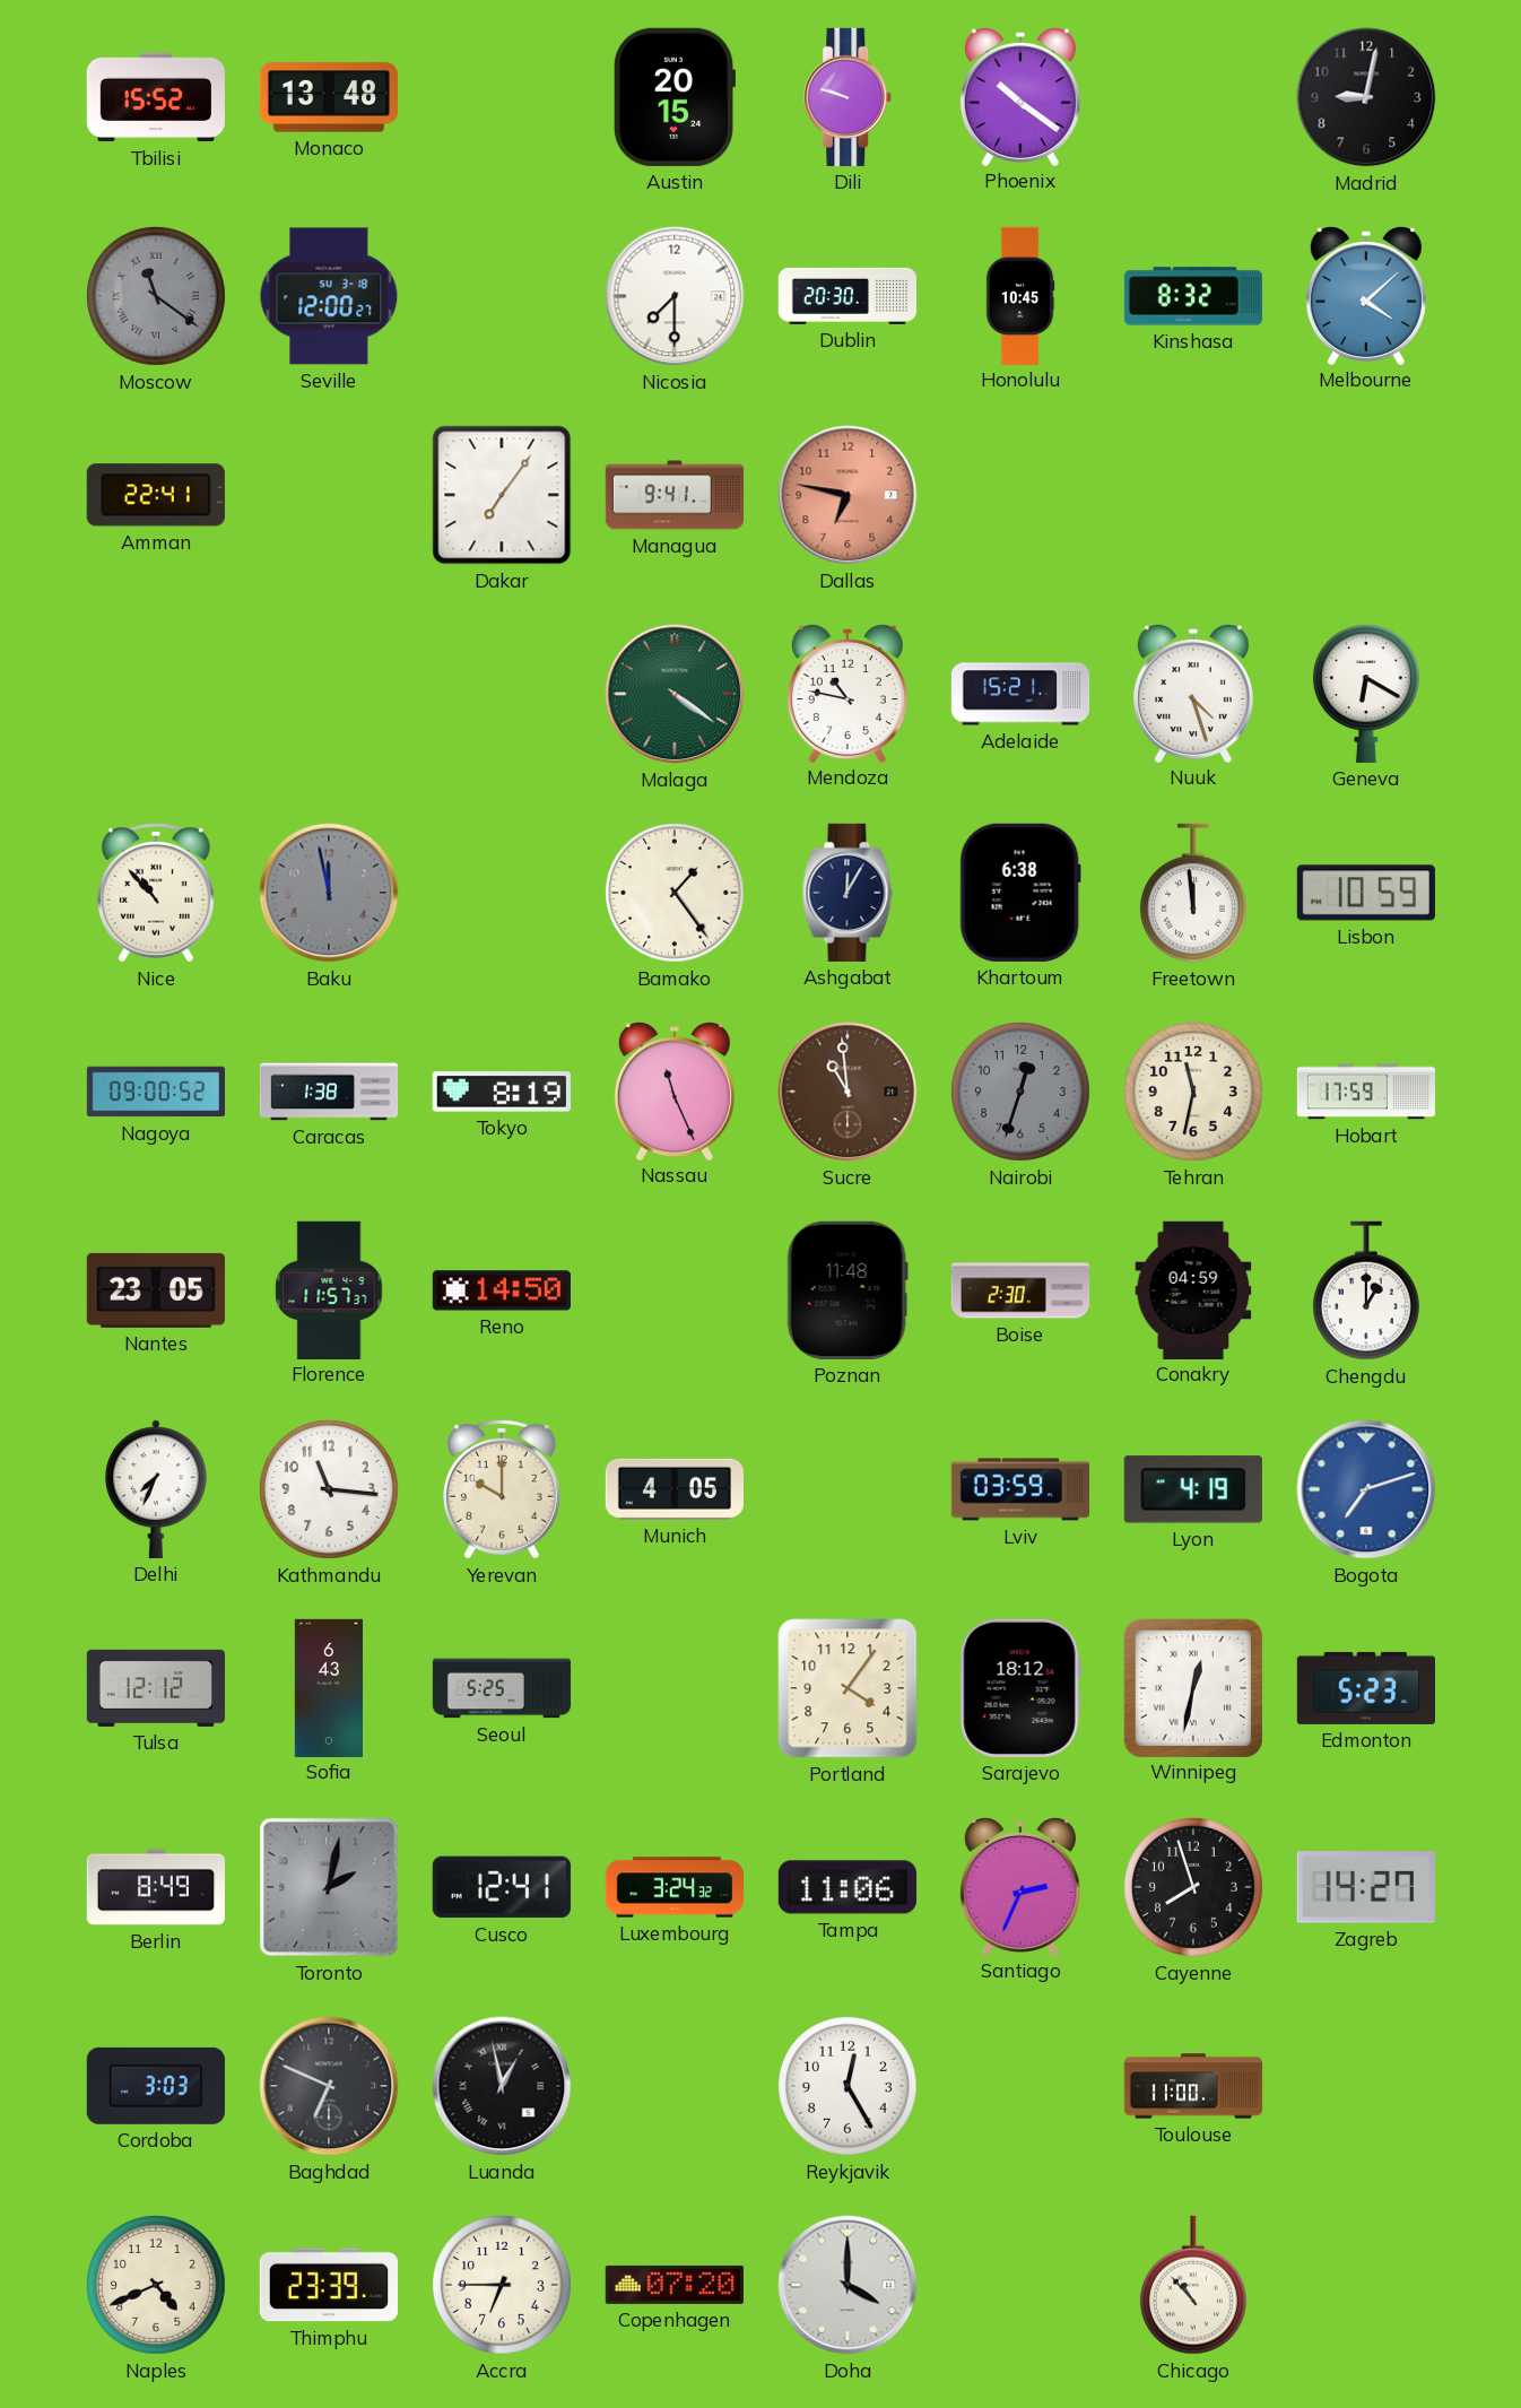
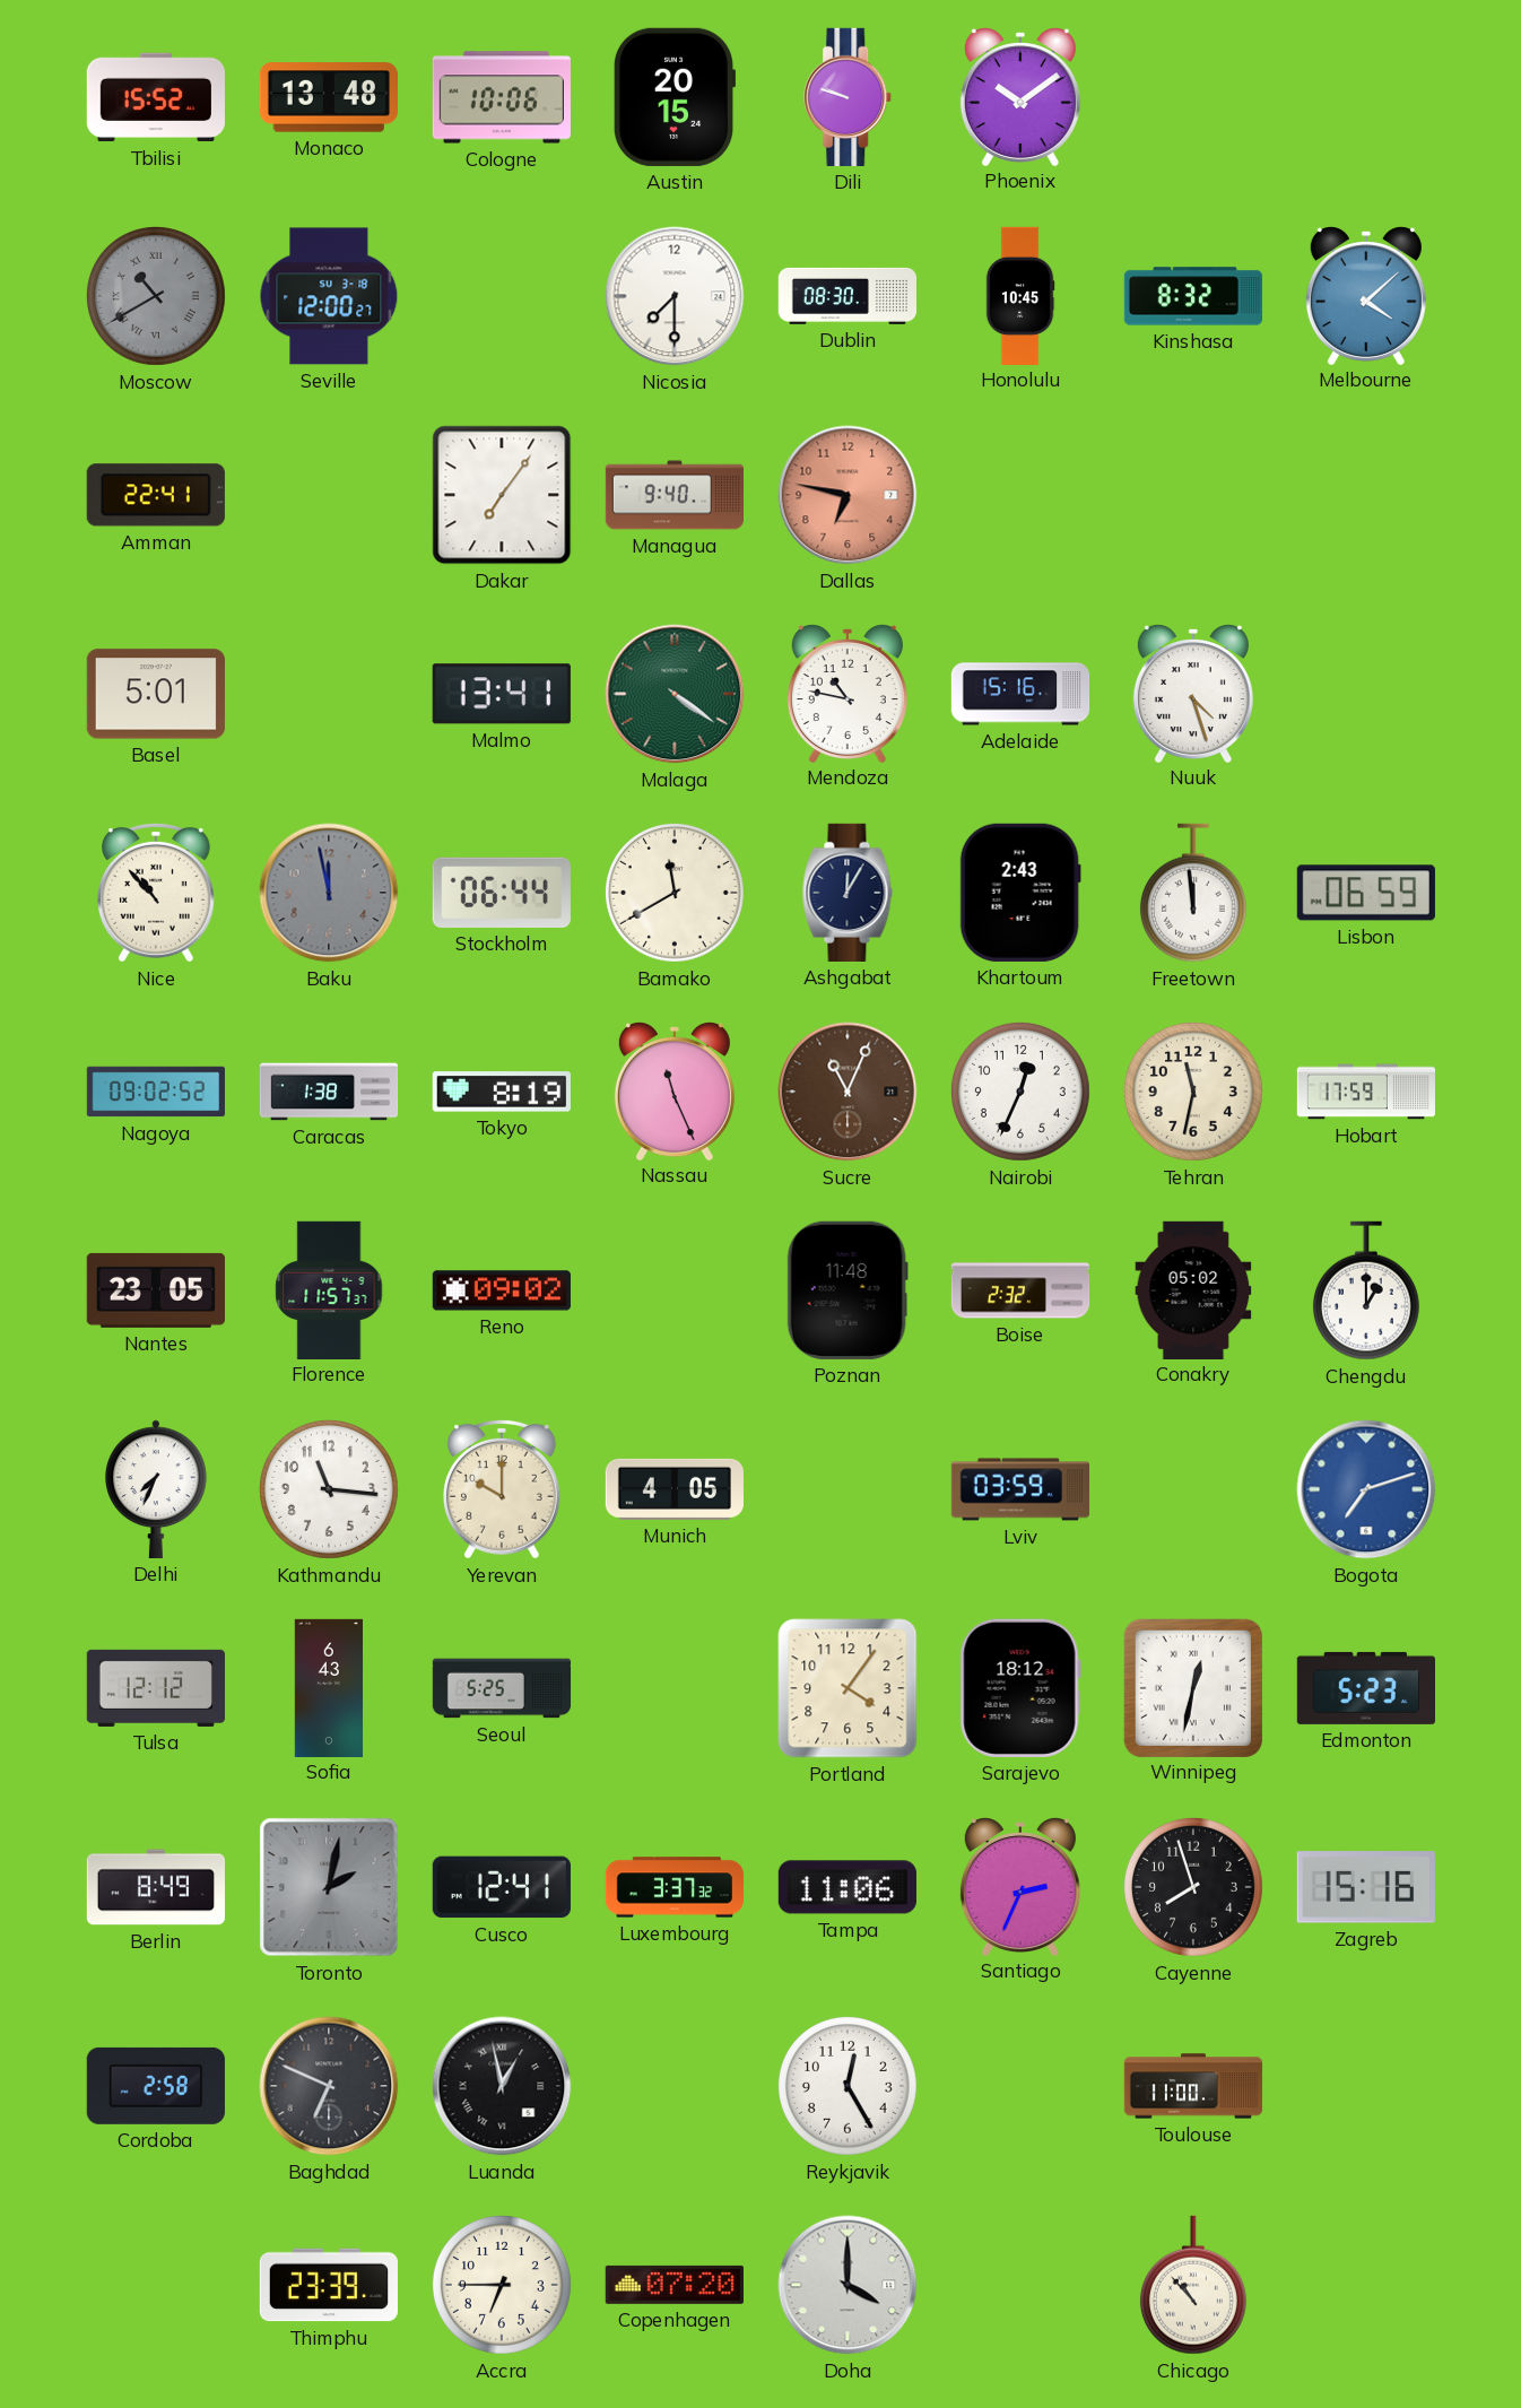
Cologne: none -> 10:06 (502, 97)
Phoenix: 10:21 -> 10:09 (1020, 97)
Madrid: 9:02 -> none (1366, 97)
Moscow: 11:21 -> 10:40 (156, 296)
Dublin: 20:30 -> 08:30 (846, 296)
Managua: 9:41 -> 9:40 (673, 495)
Basel: none -> 5:01 (156, 694)
Malmo: none -> 13:41 (502, 694)
Adelaide: 15:21 -> 15:16 (1020, 694)
Geneva: 6:20 -> none (1366, 694)
Stockholm: none -> 06:44 (502, 893)
Bamako: 1:24 -> 11:40 (675, 893)
Khartoum: 6:38 -> 2:43 (1020, 893)
Lisbon: 10:59 -> 06:59 (1366, 893)
Nagoya: 09:00 -> 09:02 (155, 1092)
Sucre: 10:59 -> 11:04 (848, 1092)
Nairobi: 12:33 -> 12:34 (1020, 1092)
Nairobi dial: grey -> white (1020, 1092)
Reno: 14:50 -> 09:02 (502, 1290)
Boise: 2:30 -> 2:32 (1020, 1290)
Conakry: 04:59 -> 05:02 (1193, 1289)
Lyon: 4:19 -> none (1193, 1489)
Luxembourg: 3:24 -> 3:37 (673, 1887)
Zagreb: 14:27 -> 15:16 (1366, 1887)
Cordoba: 3:03 -> 2:58 (156, 2086)
Naples: 4:41 -> none (156, 2285)
